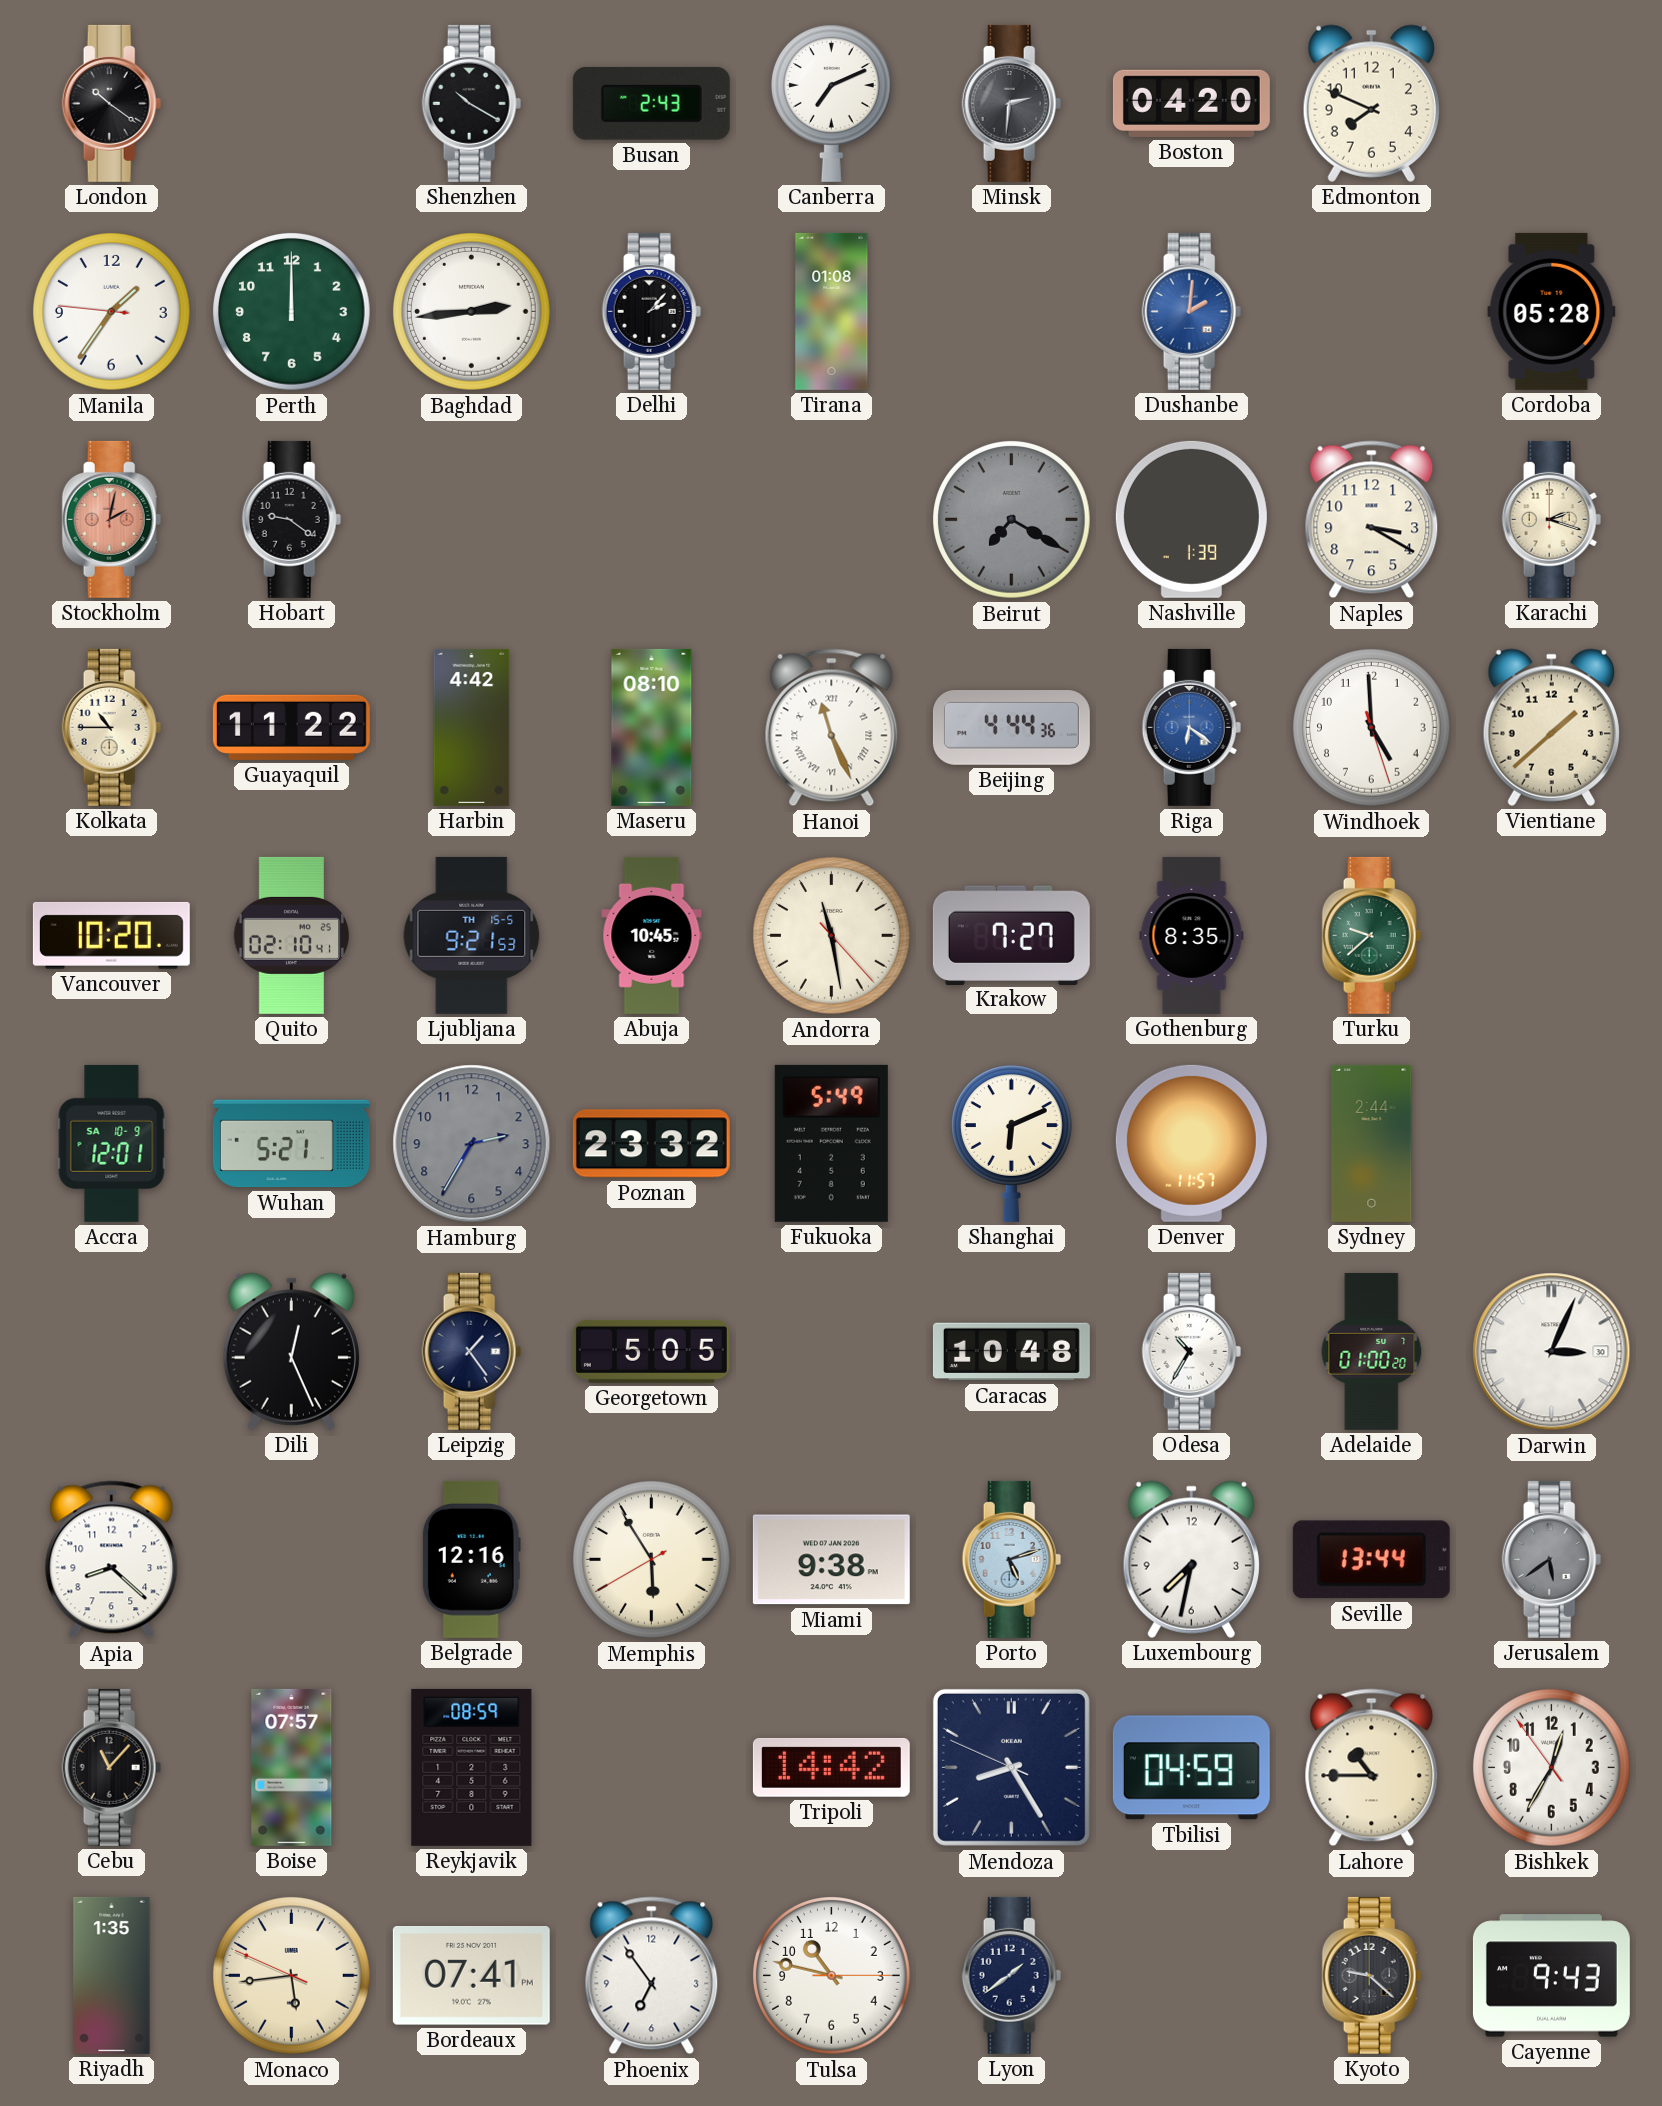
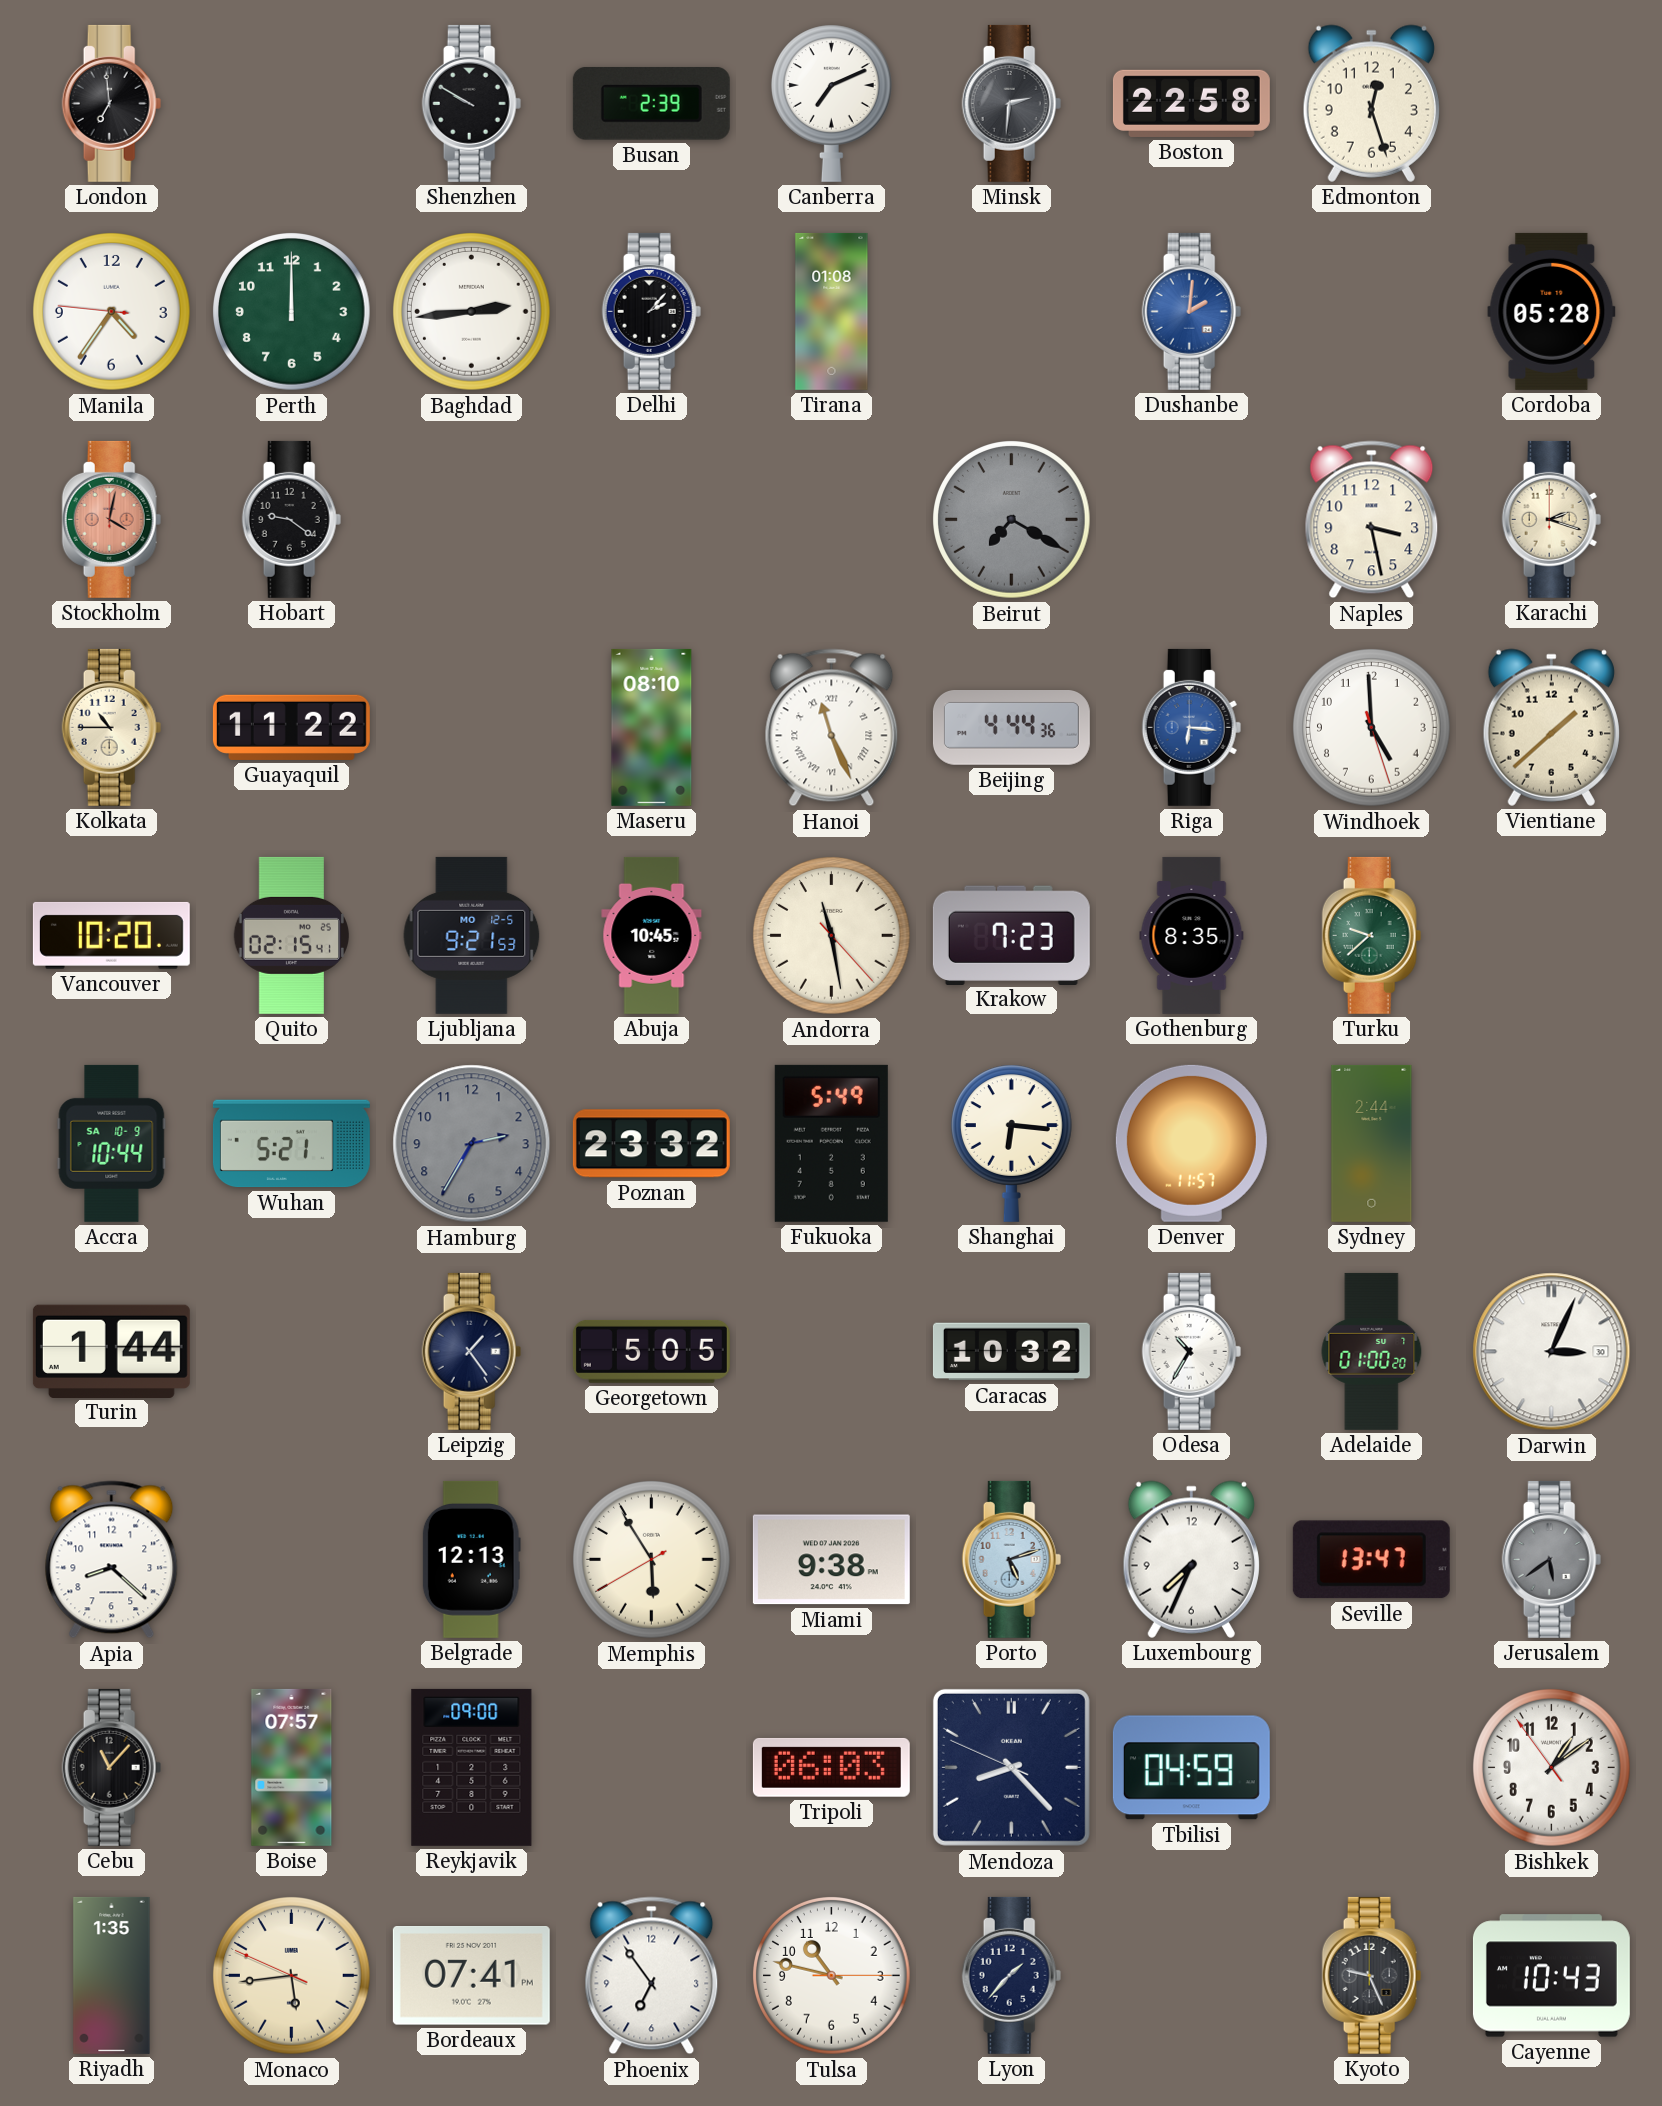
London: 10:21 -> 6:59 (112, 103)
Shenzhen: 10:20 -> 9:50 (472, 103)
Busan: 2:43 -> 2:39 (651, 104)
Boston: 04:20 -> 22:58 (1191, 103)
Edmonton: 7:49 -> 12:27 (1371, 103)
Manila: 1:35 -> 4:35 (112, 312)
Stockholm: 2:02 -> 4:02 (112, 519)
Nashville: 1:39 -> none (1191, 519)
Naples: 3:20 -> 3:28 (1372, 520)
Harbin: 4:42 -> none (472, 727)
Riga: 6:21 -> 6:16 (1192, 727)
Quito: 02:10 -> 02:15 (291, 935)
Ljubljana date: TH 15-5 -> MO 12-5 (472, 935)
Krakow: 7:27 -> 7:23 (1011, 935)
Accra: 12:01 -> 10:44 (112, 1143)
Shanghai: 6:11 -> 6:16 (1011, 1143)
Turin: none -> 1:44 (111, 1351)
Dili: 12:26 -> none (291, 1351)
Caracas: 10:48 -> 10:32 (1011, 1352)
Belgrade: 12:16 -> 12:13 (471, 1559)
Luxembourg: 7:32 -> 7:34 (1191, 1559)
Seville: 13:44 -> 13:47 (1371, 1560)
Reykjavik: 08:59 -> 09:00 (472, 1767)
Tripoli: 14:42 -> 06:03 (831, 1767)
Mendoza: 8:24 -> 8:22 (1011, 1767)
Lahore: 10:45 -> none (1372, 1768)
Bishkek: 12:34 -> 1:08 (1552, 1768)
Lyon: 1:39 -> 1:37 (1012, 1975)
Kyoto: 9:22 -> 9:26 (1372, 1975)
Cayenne: 9:43 -> 10:43 (1551, 1976)
